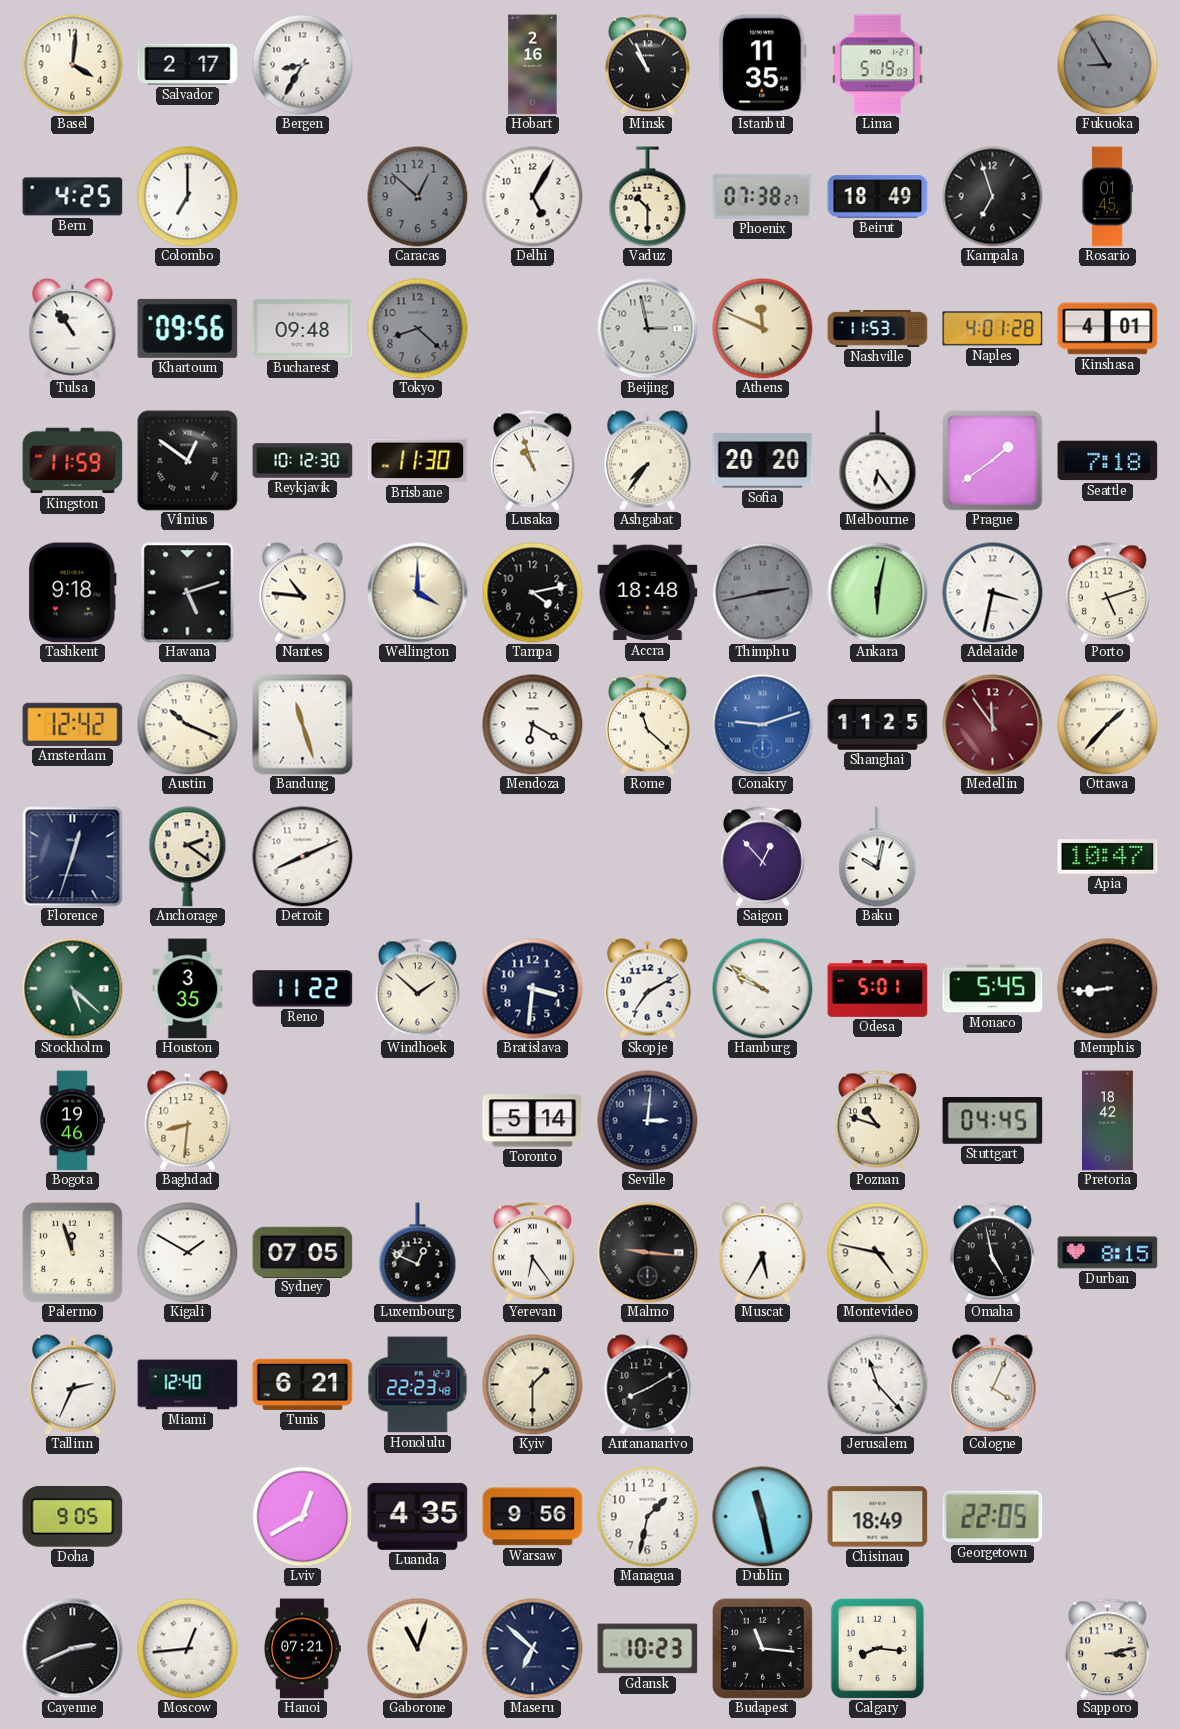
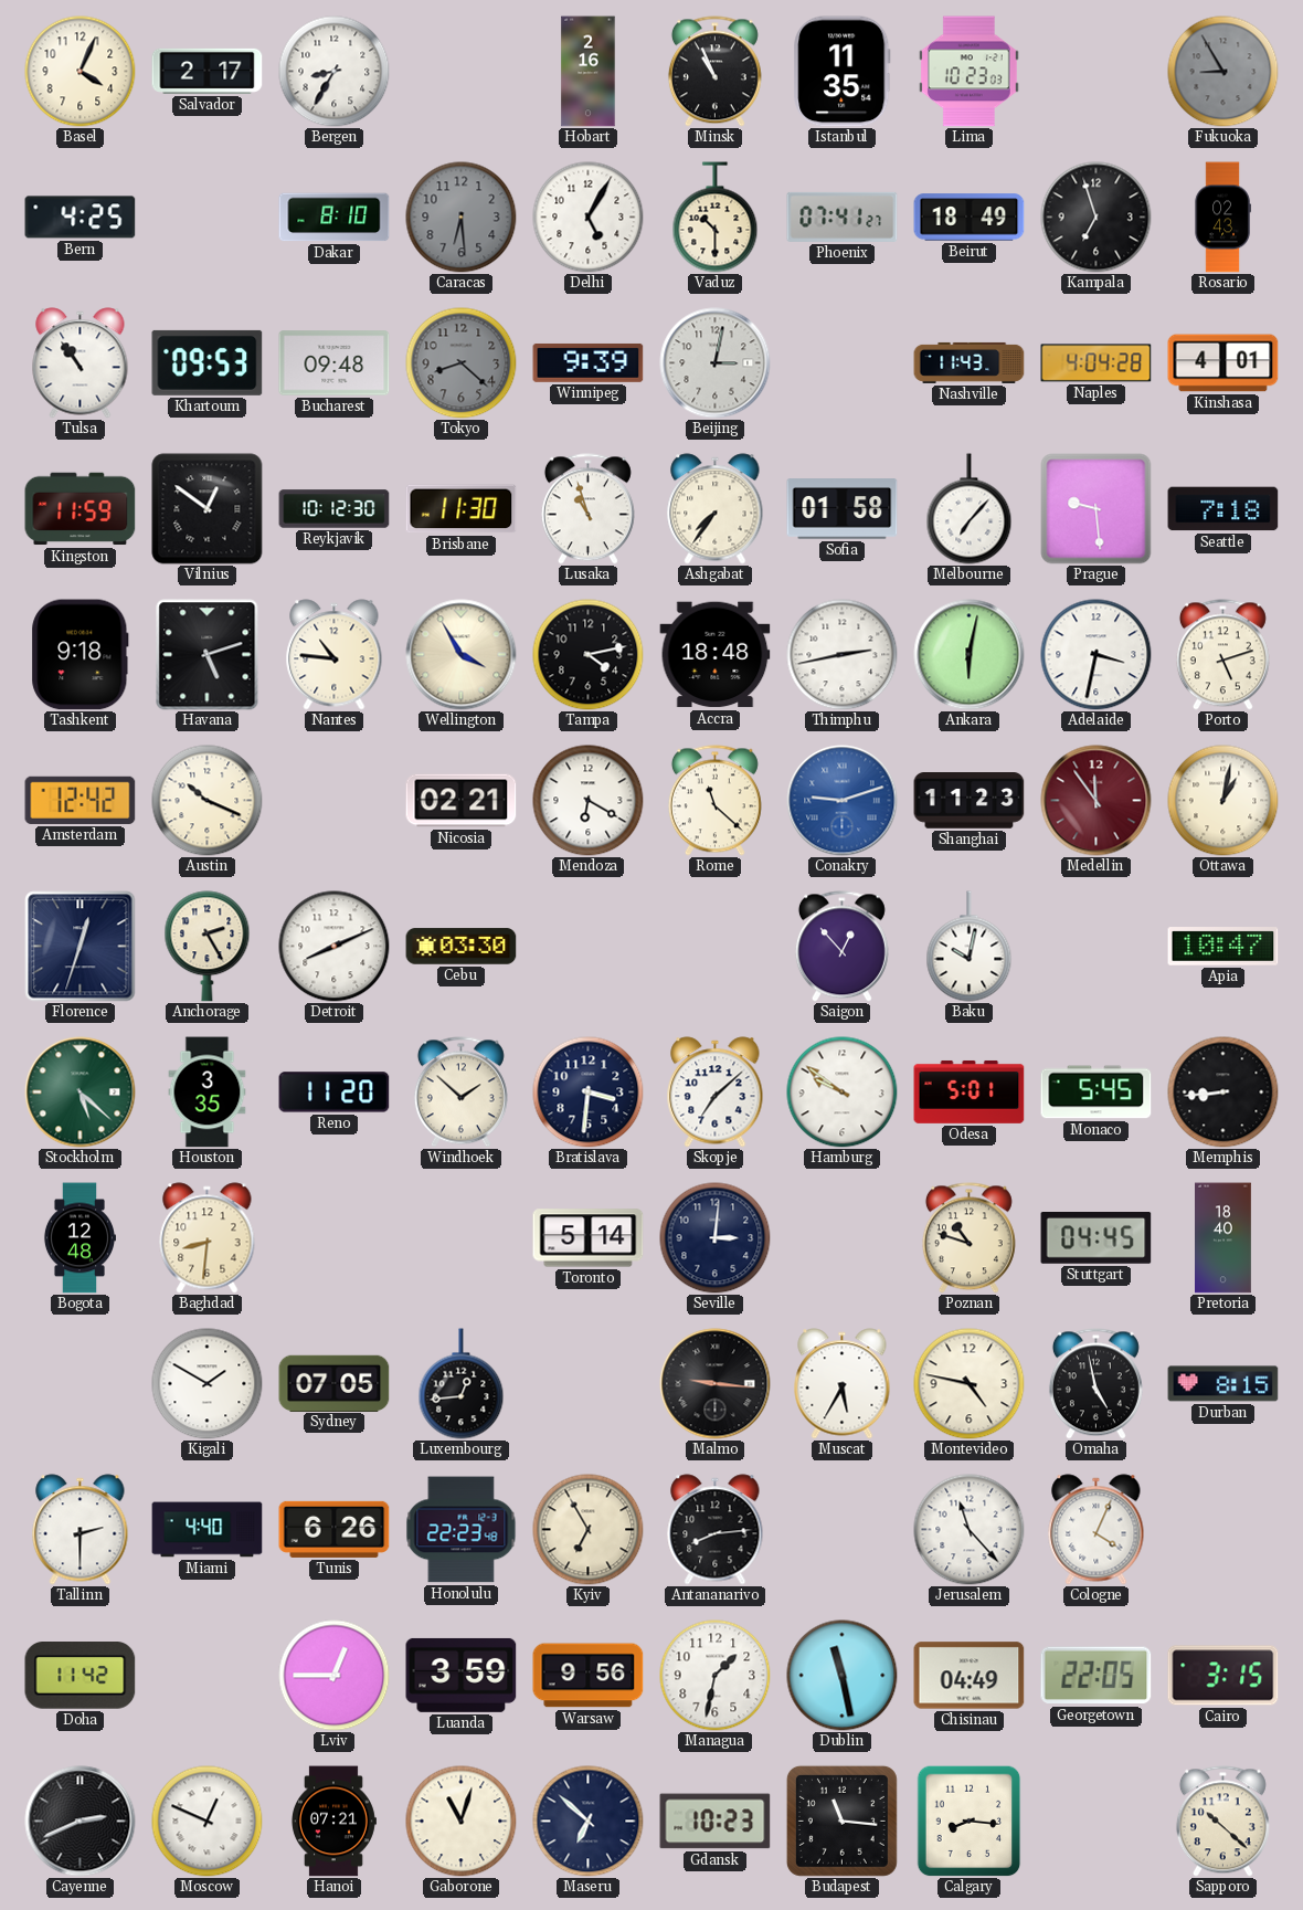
Basel: 4:01 -> 4:04 (81, 72)
Lima: 5:19 -> 10:23 (968, 72)
Colombo: 7:00 -> none (188, 197)
Dakar: none -> 8:10 (335, 218)
Caracas: 12:52 -> 6:29 (462, 218)
Phoenix: 07:38 -> 07:41 (843, 217)
Rosario: 01:45 -> 02:43 (1222, 218)
Khartoum: 09:56 -> 09:53 (208, 362)
Winnipeg: none -> 9:39 (589, 362)
Beijing: 2:58 -> 3:02 (716, 363)
Athens: 11:49 -> none (763, 329)
Nashville: 11:53 -> 11:43 (970, 362)
Naples: 4:01 -> 4:04 (1097, 363)
Sofia: 20:20 -> 01:58 (843, 509)
Melbourne: 6:24 -> 7:07 (970, 509)
Prague: 1:39 -> 9:29 (1097, 509)
Wellington: 4:00 -> 3:55 (462, 655)
Thimphu dial: grey -> white (843, 655)
Bandung: 11:27 -> none (303, 725)
Nicosia: none -> 02:21 (462, 801)
Shanghai: 11:25 -> 11:23 (970, 801)
Ottawa: 1:37 -> 1:02 (1223, 801)
Anchorage: 2:21 -> 2:25 (208, 947)
Cebu: none -> 03:30 (462, 947)
Reno: 11:22 -> 11:20 (335, 1093)
Skopje: 7:10 -> 7:08 (716, 1093)
Bogota: 19:46 -> 12:48 (78, 1238)
Pretoria: 18:42 -> 18:40 (1223, 1238)
Palermo: 11:57 -> none (72, 1252)
Luxembourg: 12:49 -> 12:44 (462, 1384)
Yerevan: 6:24 -> none (532, 1253)
Tallinn: 2:34 -> 2:30 (81, 1530)
Miami: 12:40 -> 4:40 (208, 1530)
Tunis: 6:21 -> 6:26 (335, 1529)
Kyiv: 1:30 -> 6:55 (589, 1530)
Antananarivo: 8:10 -> 8:14 (716, 1530)
Doha: 9:05 -> 11:42 (81, 1676)
Lviv: 12:40 -> 12:45 (335, 1676)
Luanda: 4:35 -> 3:59 (462, 1675)
Chisinau: 18:49 -> 04:49 (970, 1676)
Cairo: none -> 3:15 (1223, 1676)
Moscow: 12:44 -> 12:49 (208, 1822)
Sapporo: 3:13 -> 10:22 (1222, 1822)
